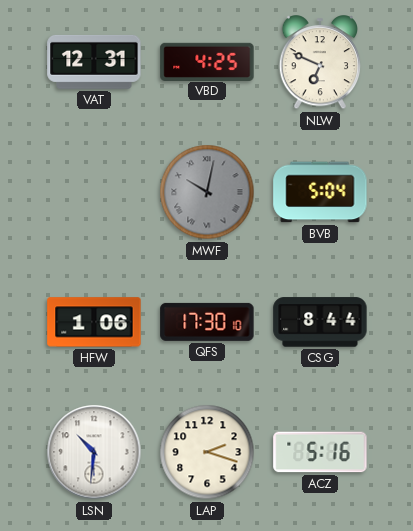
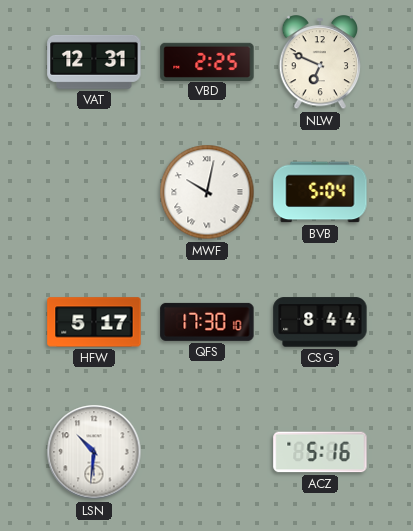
VBD: 4:25 -> 2:25 (207, 61)
MWF dial: grey -> white (207, 192)
HFW: 1:06 -> 5:17 (94, 322)
LAP: 2:18 -> none (207, 452)
